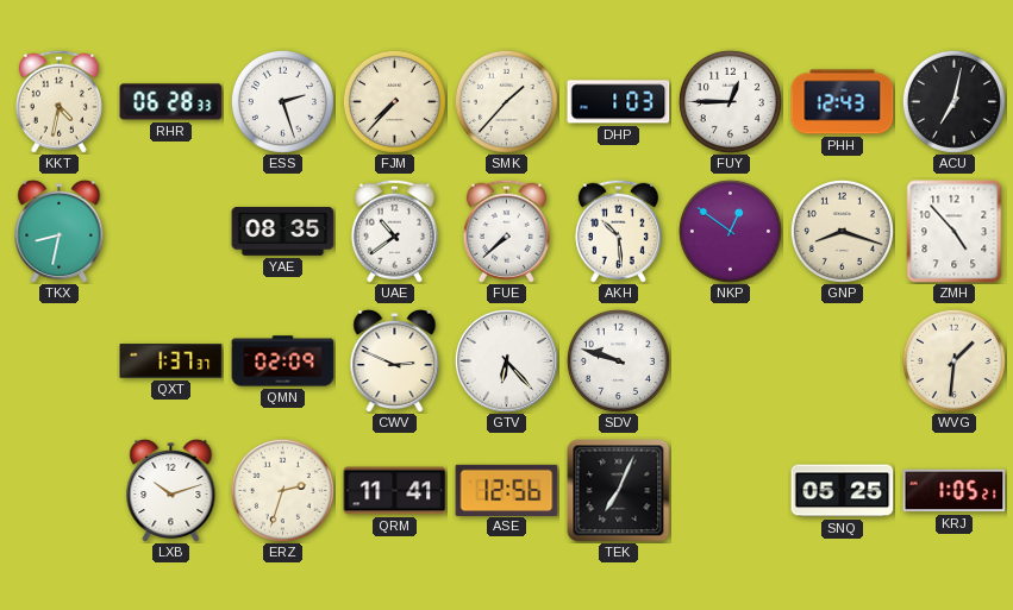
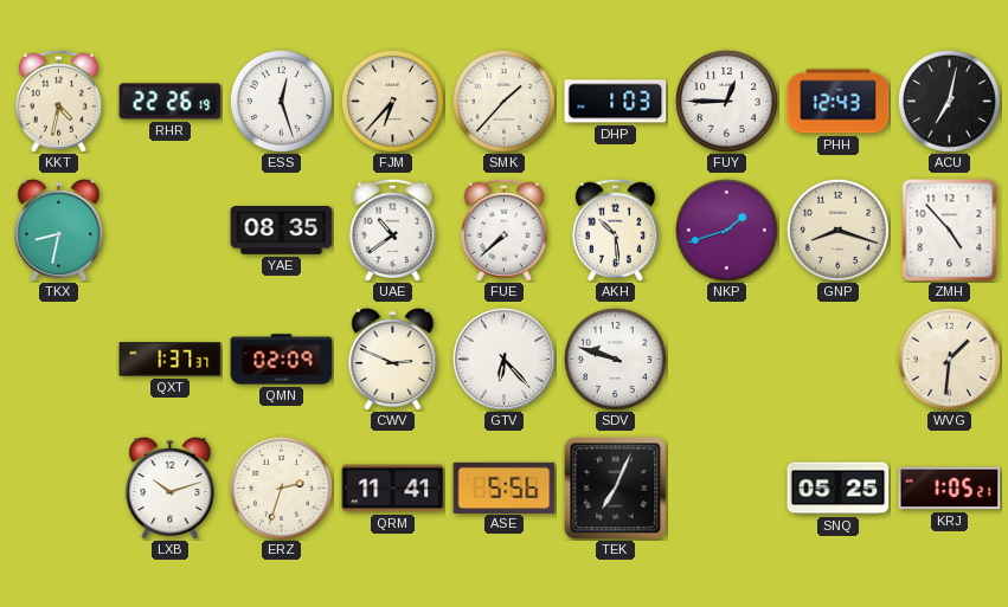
RHR: 06:28 -> 22:26 (171, 102)
ESS: 2:27 -> 12:27 (281, 101)
FJM: 7:37 -> 6:37 (392, 101)
NKP: 12:51 -> 1:42 (726, 230)
ASE: 12:56 -> 5:56 (505, 487)
